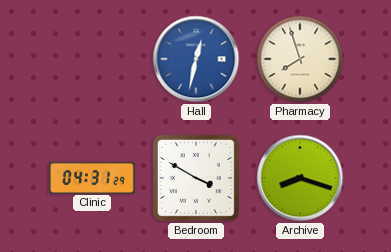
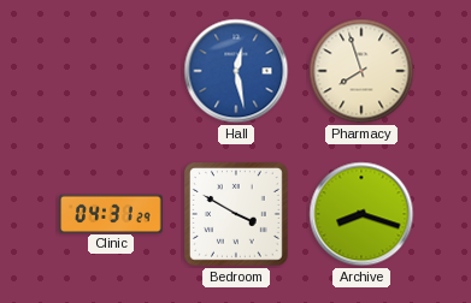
Hall: 12:32 -> 12:28 (236, 71)
